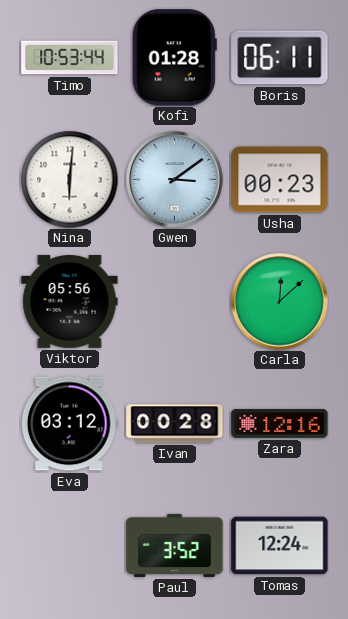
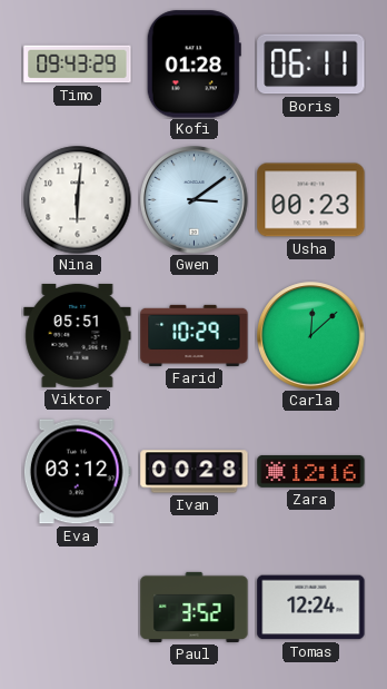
Timo: 10:53 -> 09:43 (78, 65)
Viktor: 05:56 -> 05:51 (78, 335)
Farid: none -> 10:29 (195, 335)
